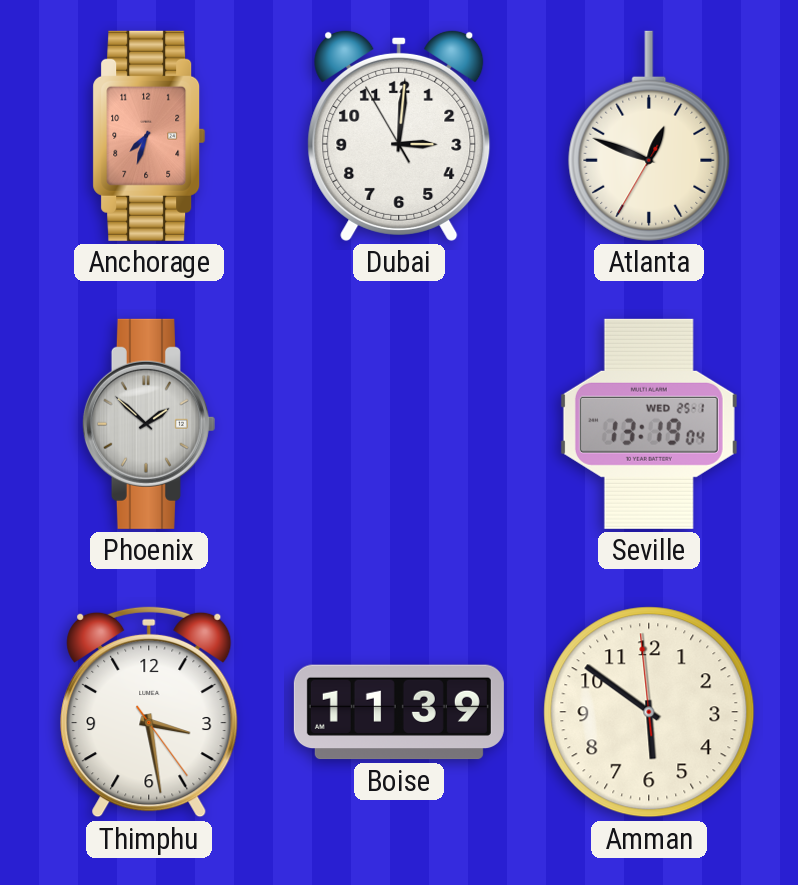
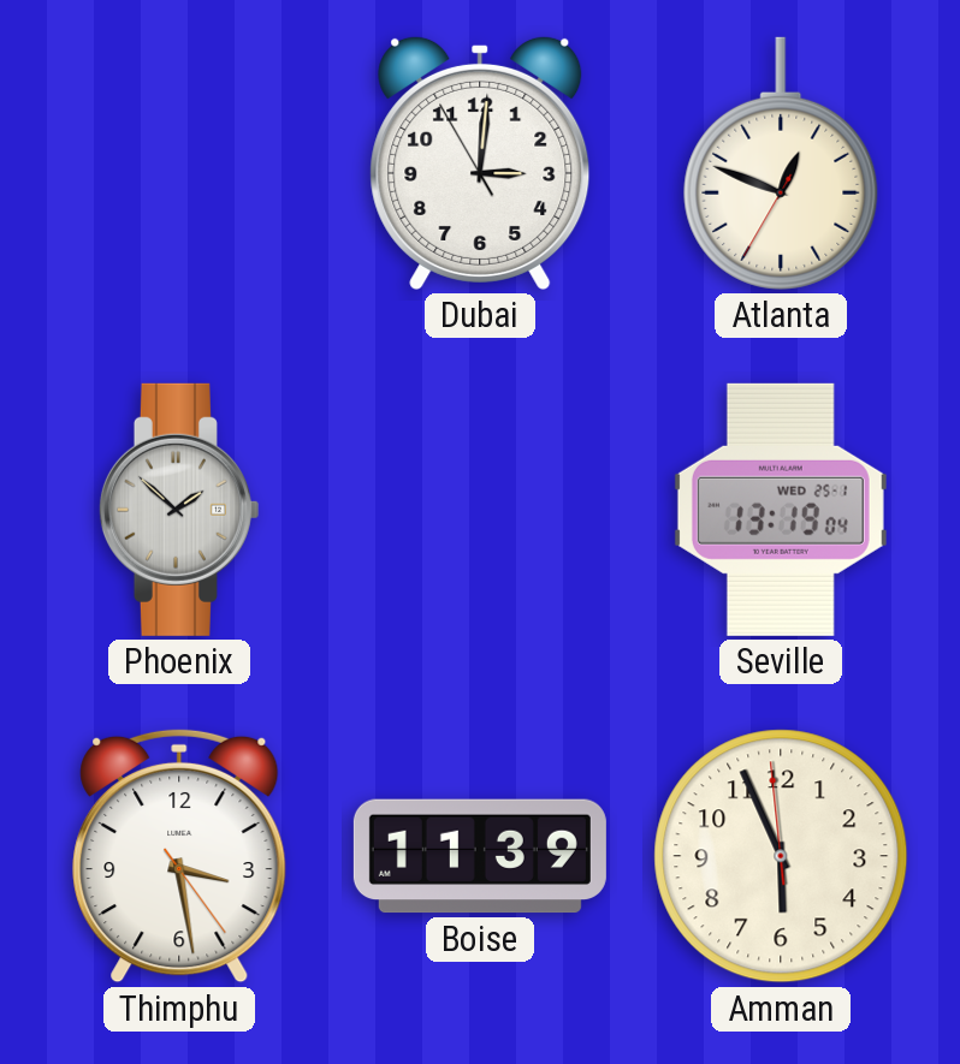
Anchorage: 7:33 -> none (149, 136)
Amman: 5:50 -> 5:55 (781, 856)
